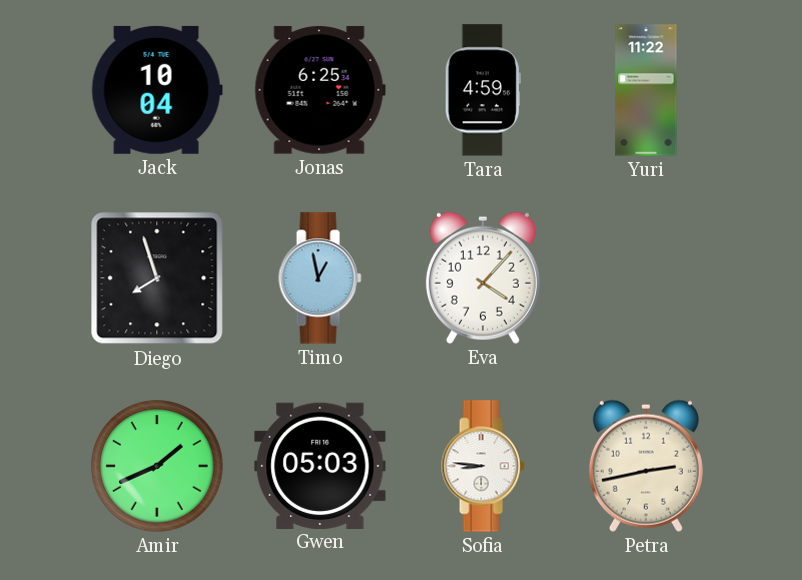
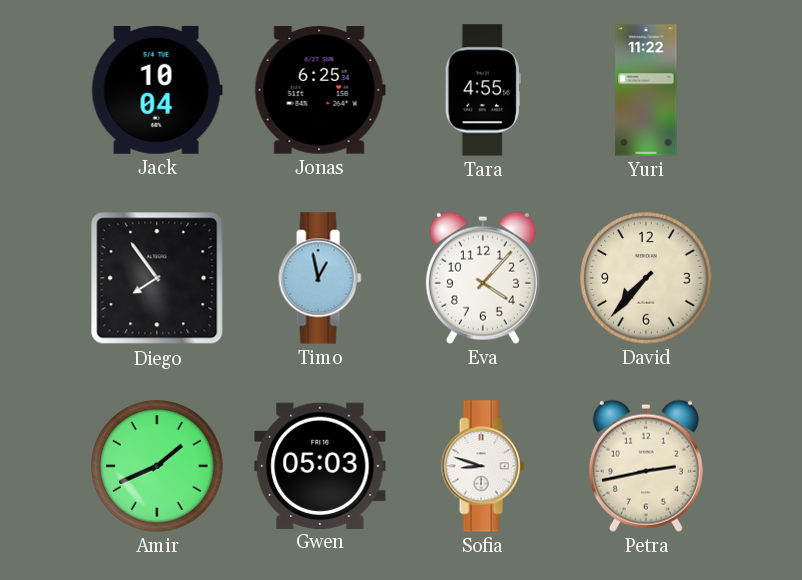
Tara: 4:59 -> 4:55 (483, 90)
Diego: 7:57 -> 7:54 (157, 278)
David: none -> 7:37 (646, 278)
Sofia: 8:46 -> 8:48 (483, 466)
